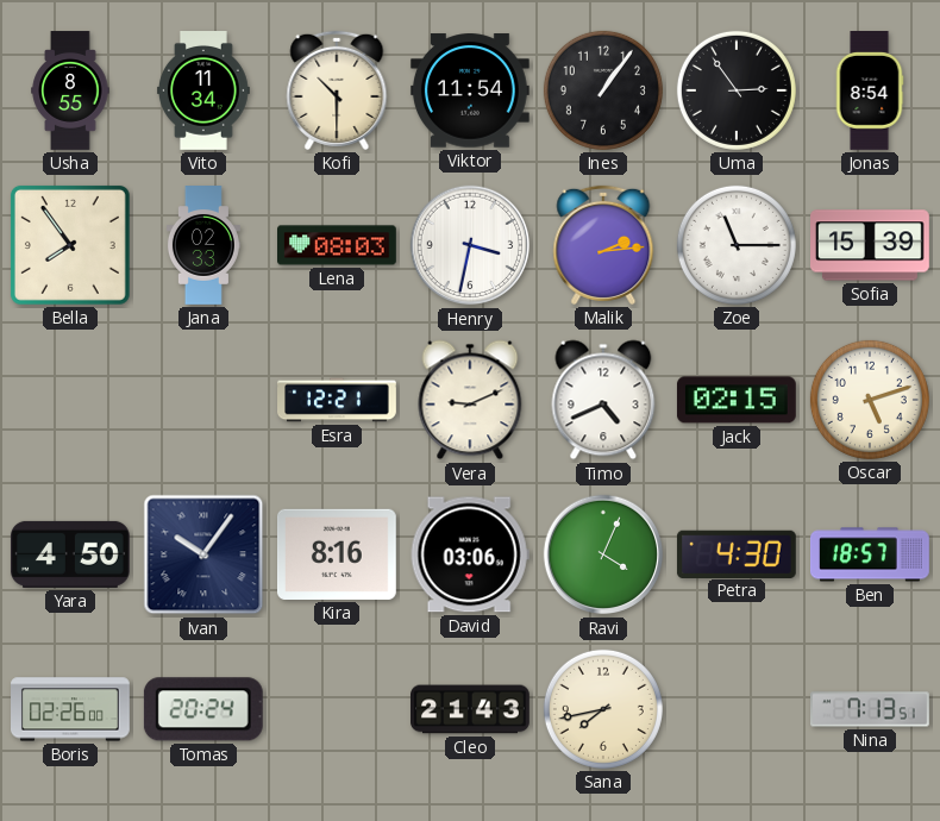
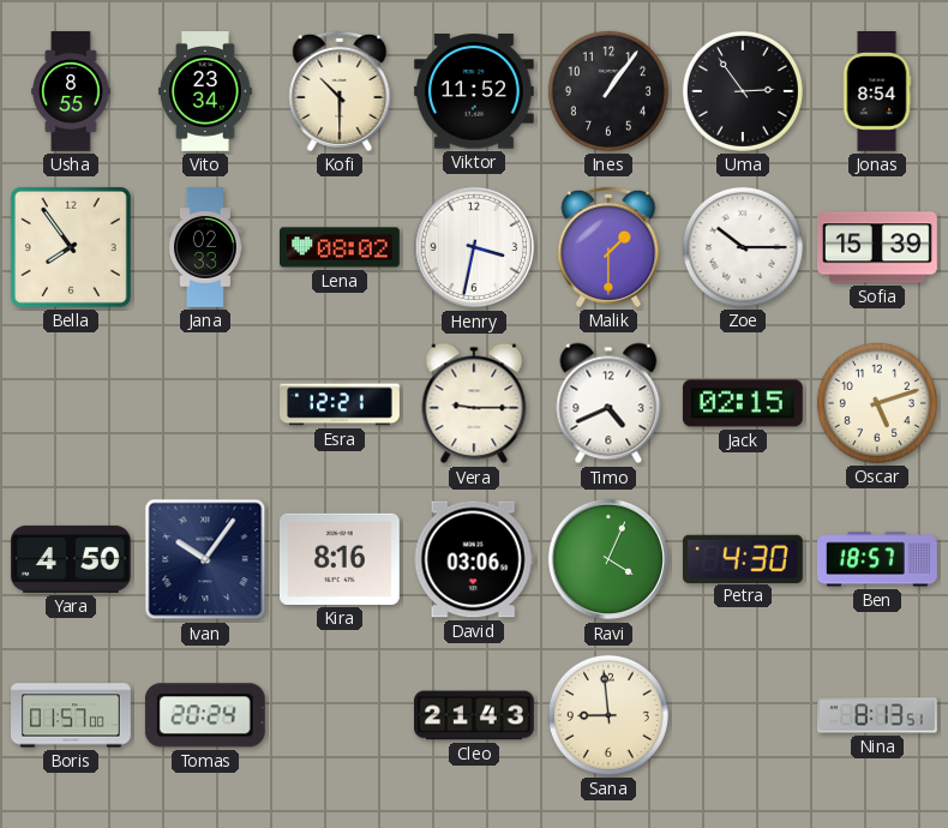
Vito: 11:34 -> 23:34 (205, 92)
Viktor: 11:54 -> 11:52 (474, 91)
Lena: 08:03 -> 08:02 (341, 247)
Malik: 2:14 -> 1:30 (608, 247)
Zoe: 11:15 -> 10:15 (743, 247)
Vera: 9:11 -> 9:15 (474, 403)
Boris: 02:26 -> 01:57 (72, 715)
Sana: 7:43 -> 8:59 (608, 715)
Nina: 7:13 -> 8:13 (878, 715)
